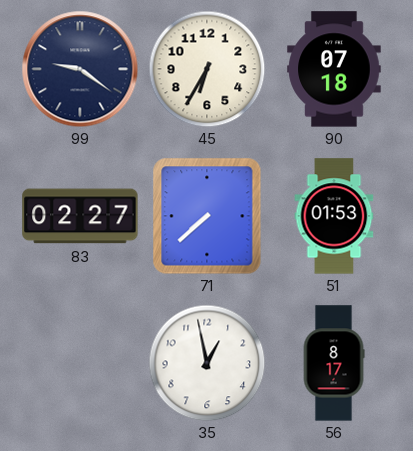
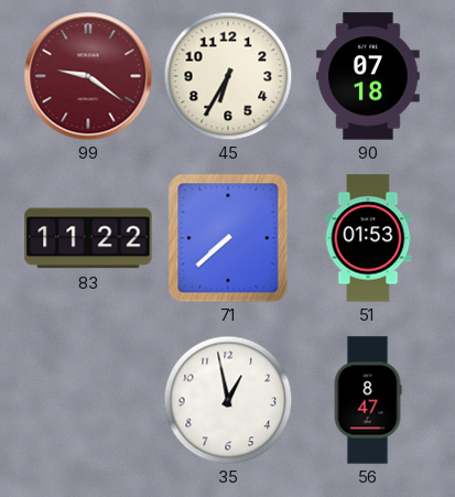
99 dial: navy -> burgundy (88, 76)
83: 02:27 -> 11:22 (88, 238)
56: 8:17 -> 8:47 (368, 400)
